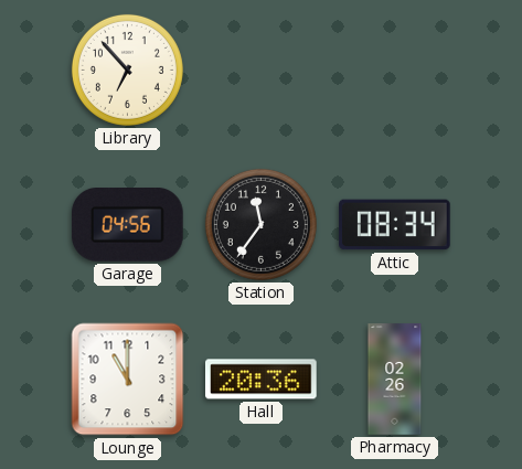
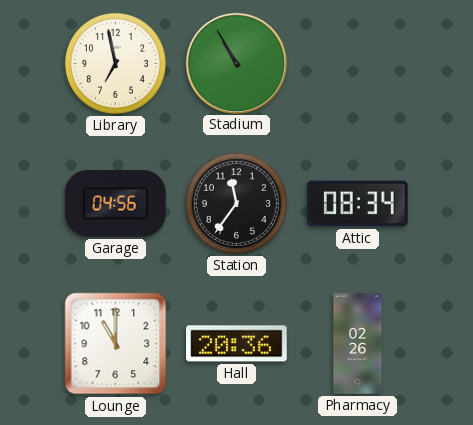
Library: 6:53 -> 6:58 (115, 63)
Stadium: none -> 10:55 (236, 63)
